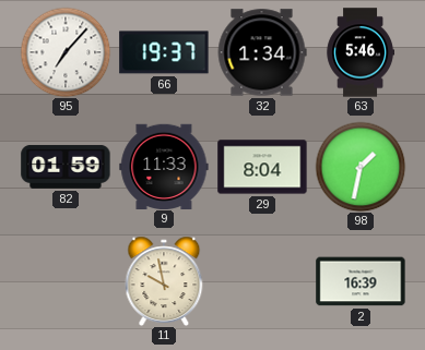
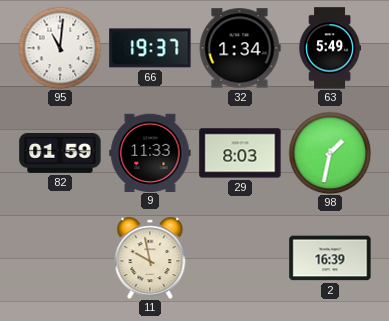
95: 7:07 -> 11:01 (60, 48)
63: 5:46 -> 5:49 (329, 48)
29: 8:04 -> 8:03 (240, 153)
